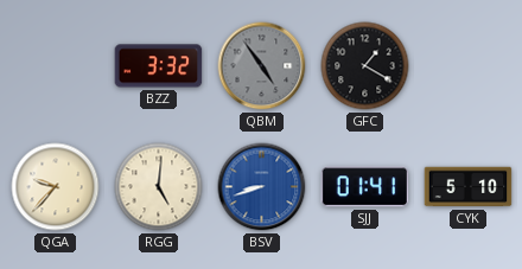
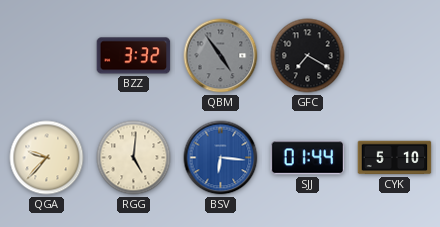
GFC: 1:20 -> 7:20 (308, 56)
BSV: 8:42 -> 6:16 (221, 158)
SJJ: 01:41 -> 01:44 (308, 158)
